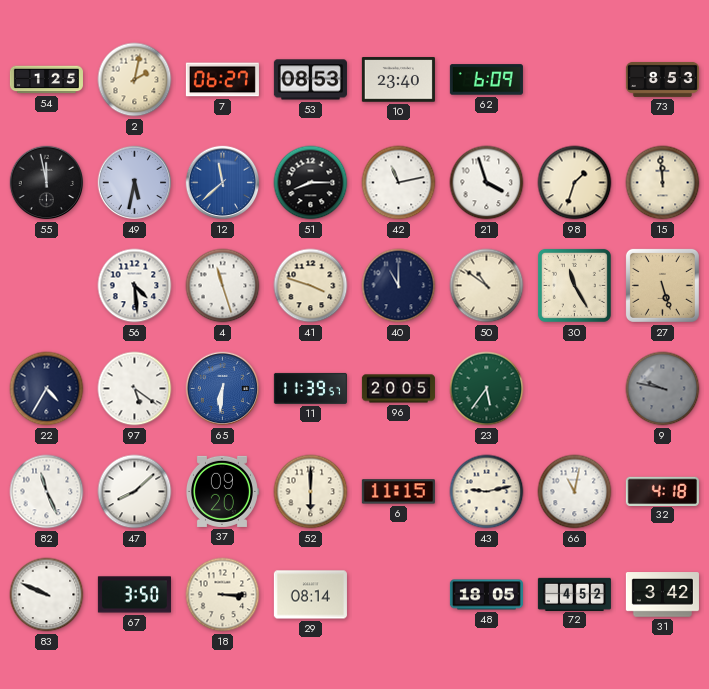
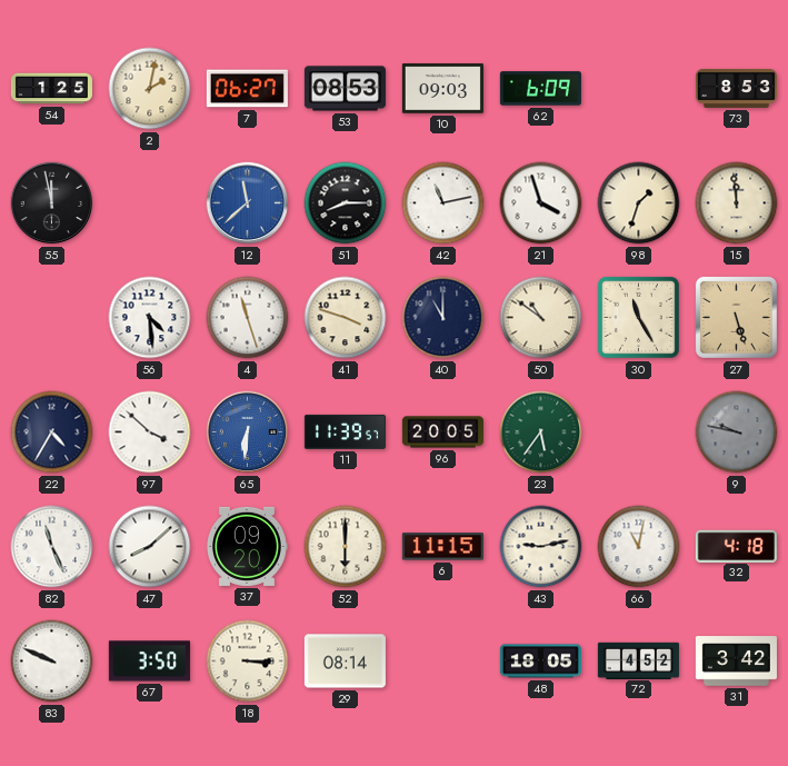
10: 23:40 -> 09:03 (442, 89)
49: 5:32 -> none (135, 183)
97: 5:21 -> 3:52 (150, 432)
